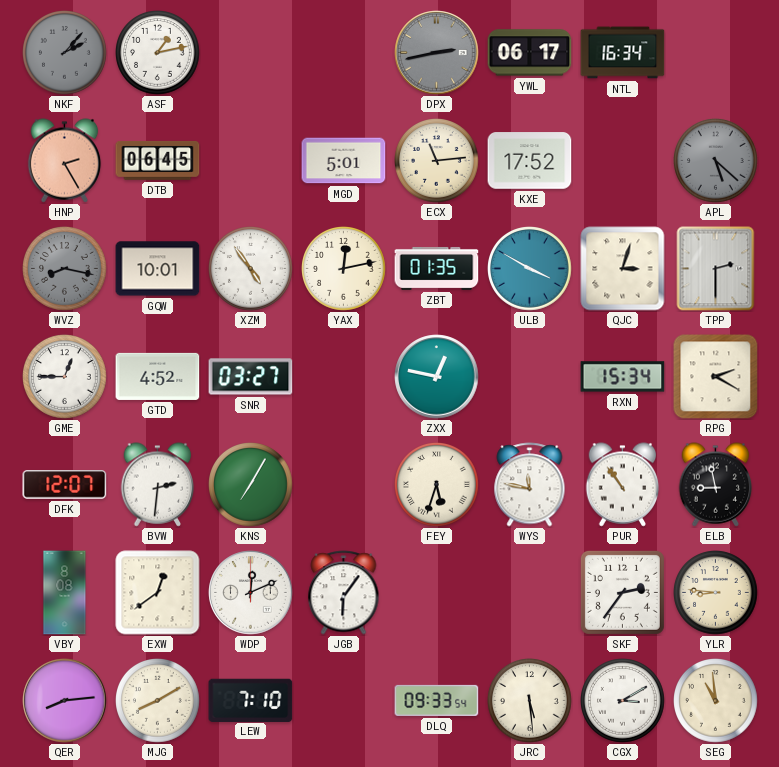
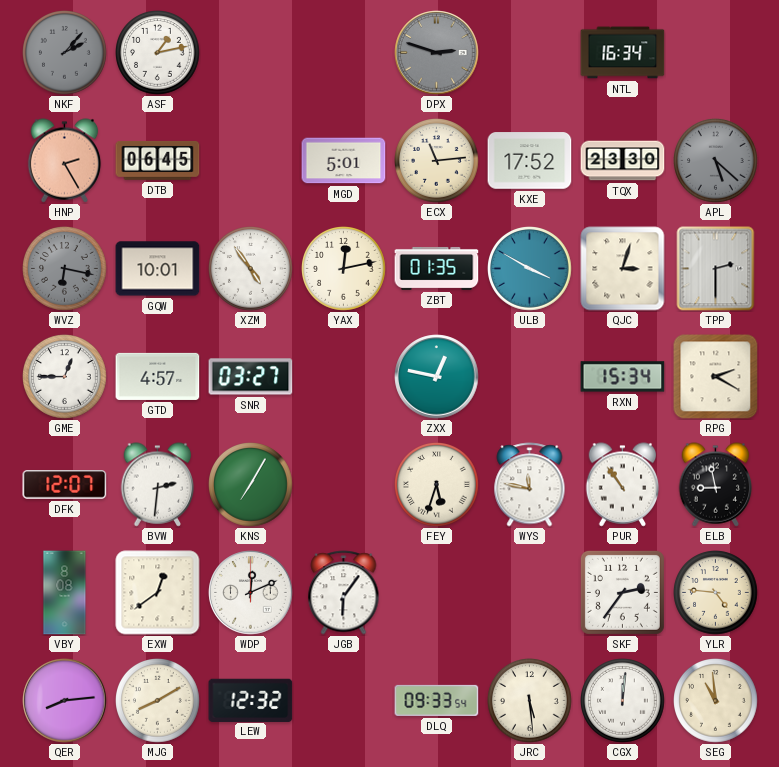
DPX: 2:43 -> 2:48 (437, 53)
YWL: 06:17 -> none (530, 53)
TQX: none -> 23:30 (623, 161)
WVZ: 8:17 -> 6:17 (65, 269)
GTD: 4:52 -> 4:57 (158, 376)
YLR: 8:46 -> 4:46 (716, 593)
LEW: 7:10 -> 12:32 (251, 700)
CGX: 3:10 -> 12:01 (623, 701)
